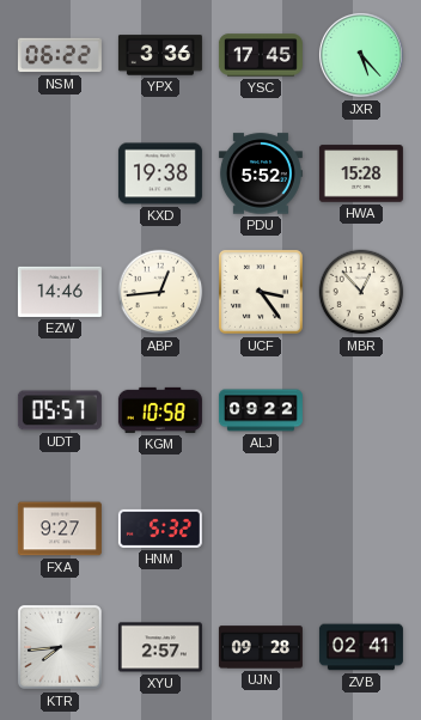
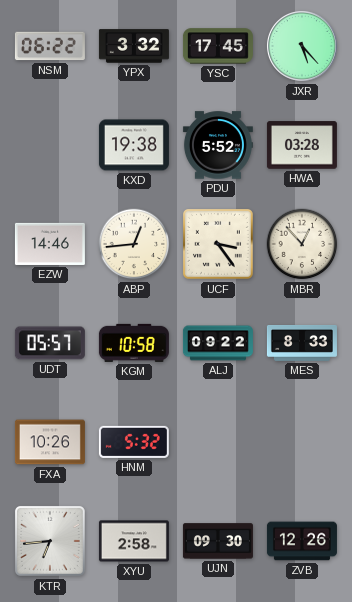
YPX: 3:36 -> 3:32 (134, 46)
HWA: 15:28 -> 03:28 (302, 145)
MES: none -> 8:33 (302, 344)
FXA: 9:27 -> 10:26 (50, 442)
KTR: 7:44 -> 6:44 (50, 541)
XYU: 2:57 -> 2:58 (134, 541)
UJN: 09:28 -> 09:30 (218, 541)
ZVB: 02:41 -> 12:26 (302, 541)
